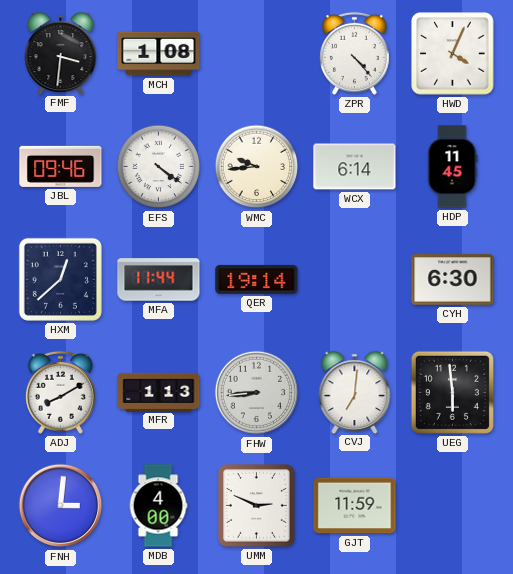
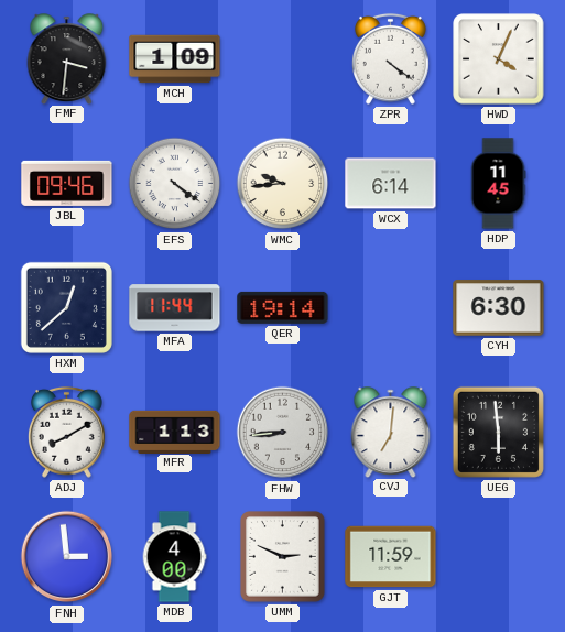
MCH: 1:08 -> 1:09 (175, 59)
ZPR: 4:23 -> 4:21 (390, 58)
FNH: 3:01 -> 2:59 (67, 557)
